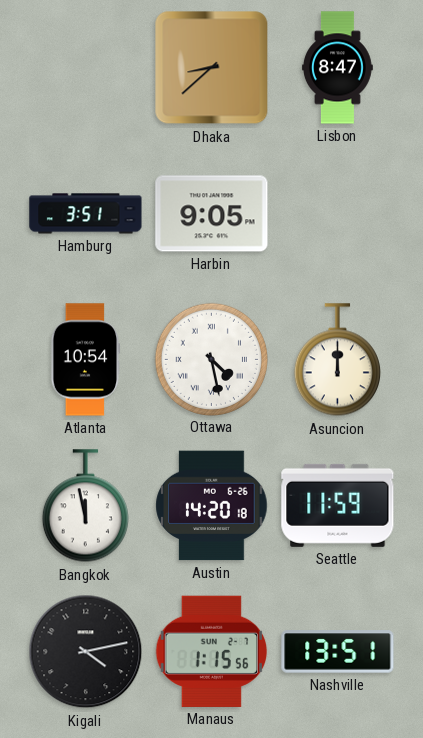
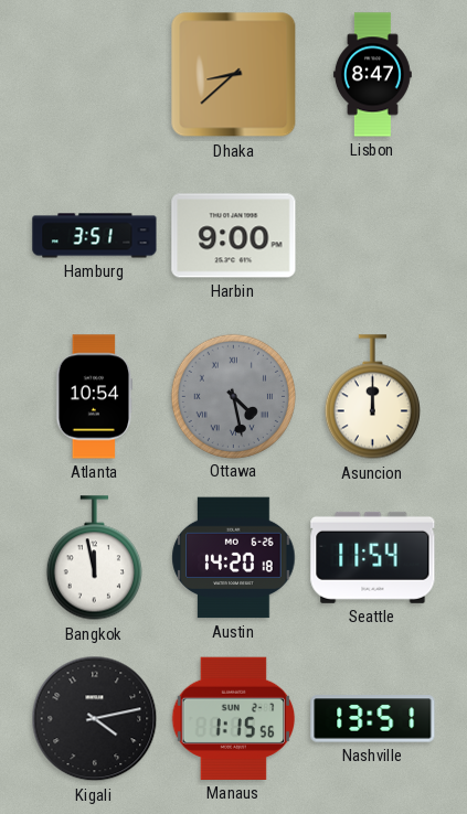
Harbin: 9:05 -> 9:00 (234, 236)
Ottawa dial: white -> grey (233, 396)
Seattle: 11:59 -> 11:54 (373, 557)
